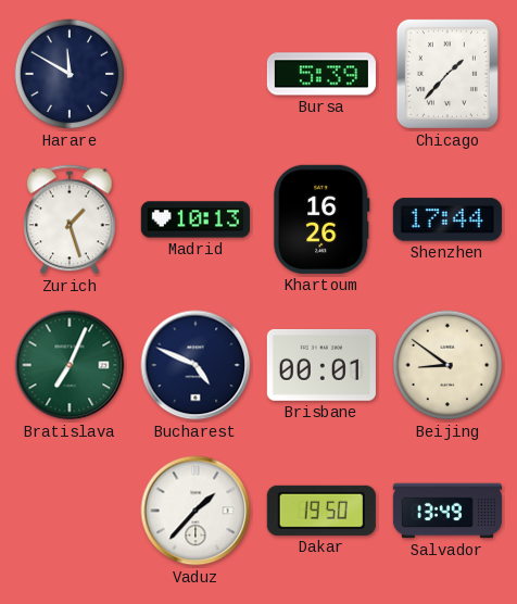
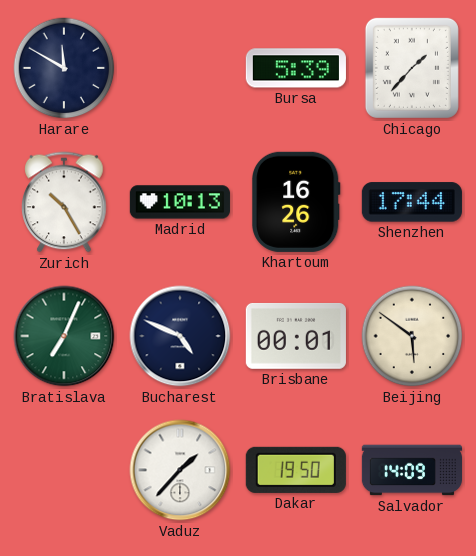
Zurich: 1:27 -> 10:25 (64, 202)
Beijing: 8:51 -> 5:51 (412, 336)
Salvador: 13:49 -> 14:09 (411, 470)
